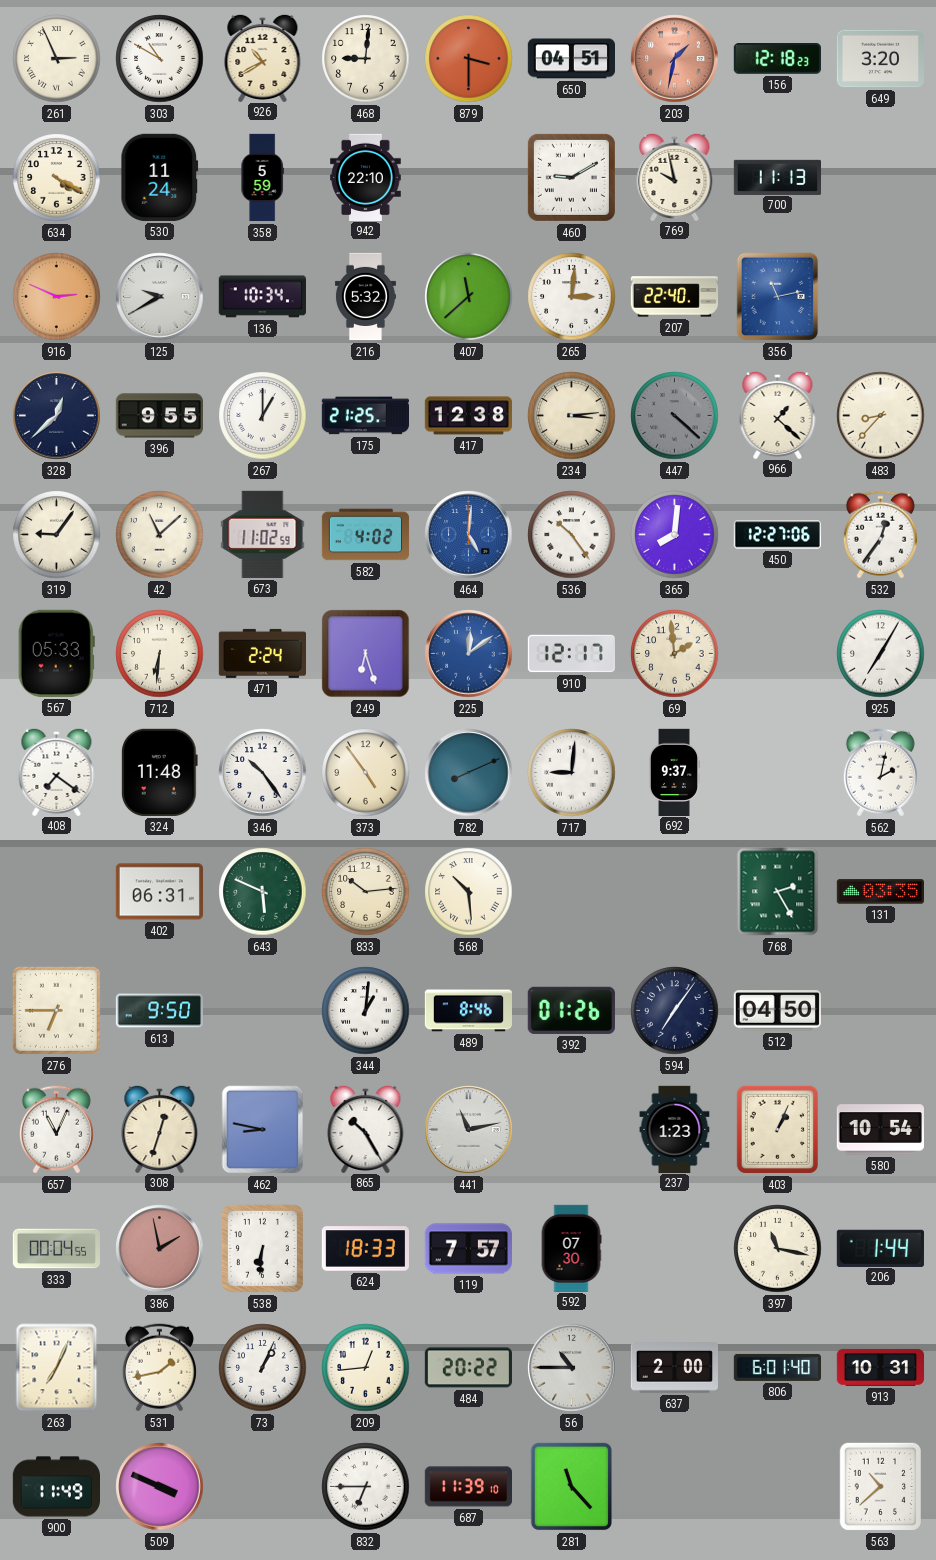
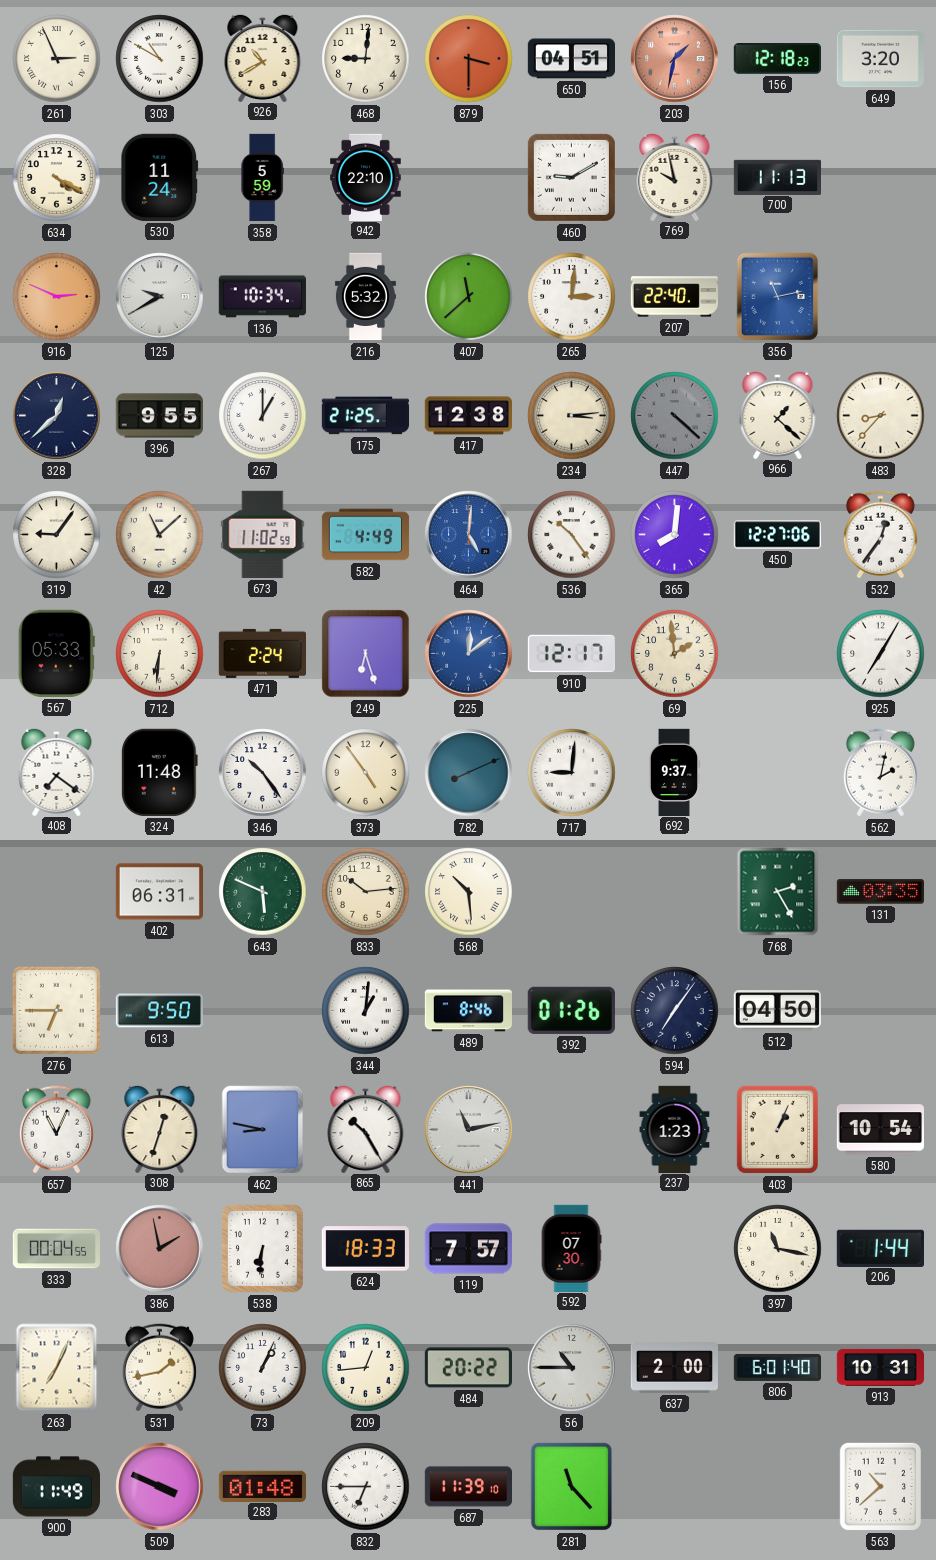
582: 4:02 -> 4:49 (366, 535)
283: none -> 01:48 (262, 1486)
